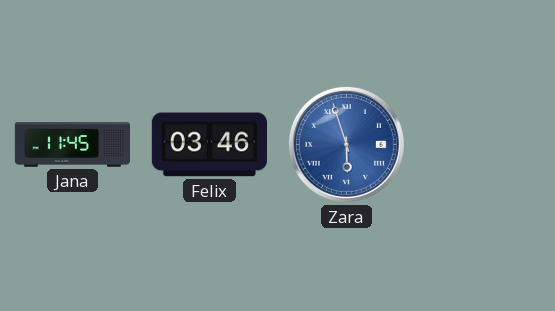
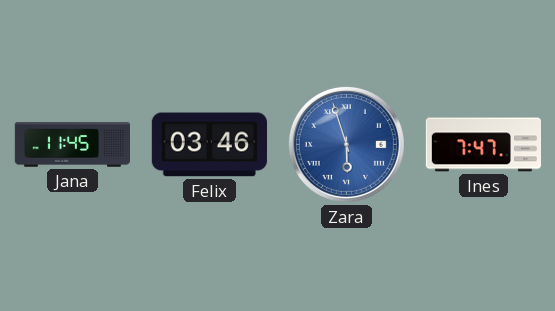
Ines: none -> 7:47 (483, 145)
